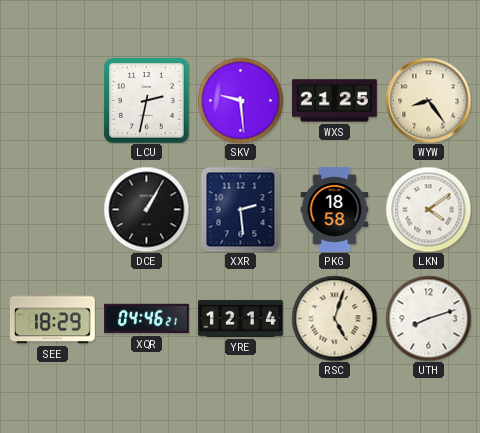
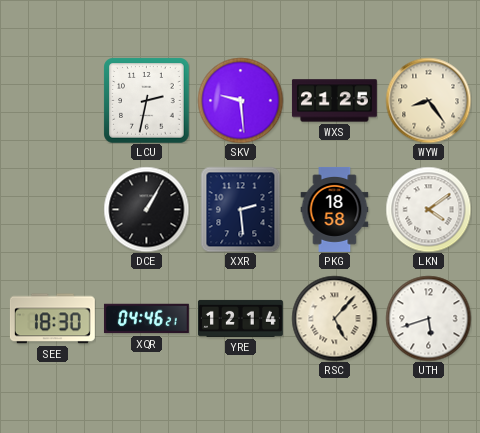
SEE: 18:29 -> 18:30 (52, 319)
RSC: 5:03 -> 5:07 (334, 318)
UTH: 8:12 -> 5:42 (428, 318)
